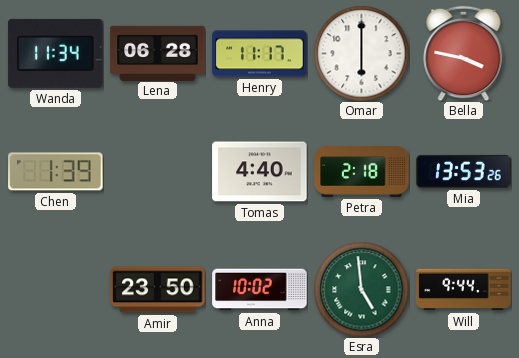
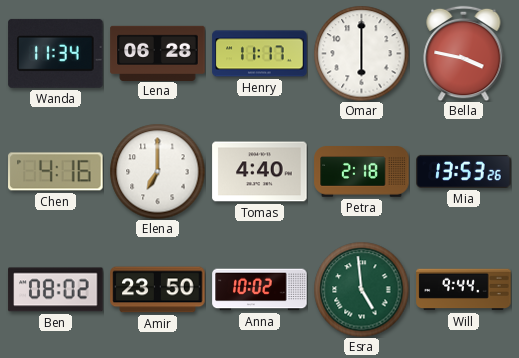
Chen: 1:39 -> 4:16 (56, 172)
Elena: none -> 7:00 (157, 171)
Ben: none -> 08:02 (56, 290)
